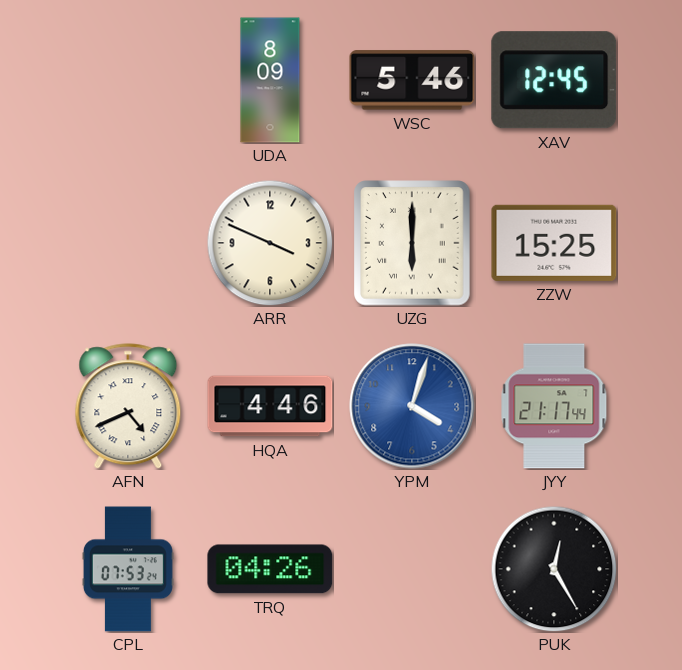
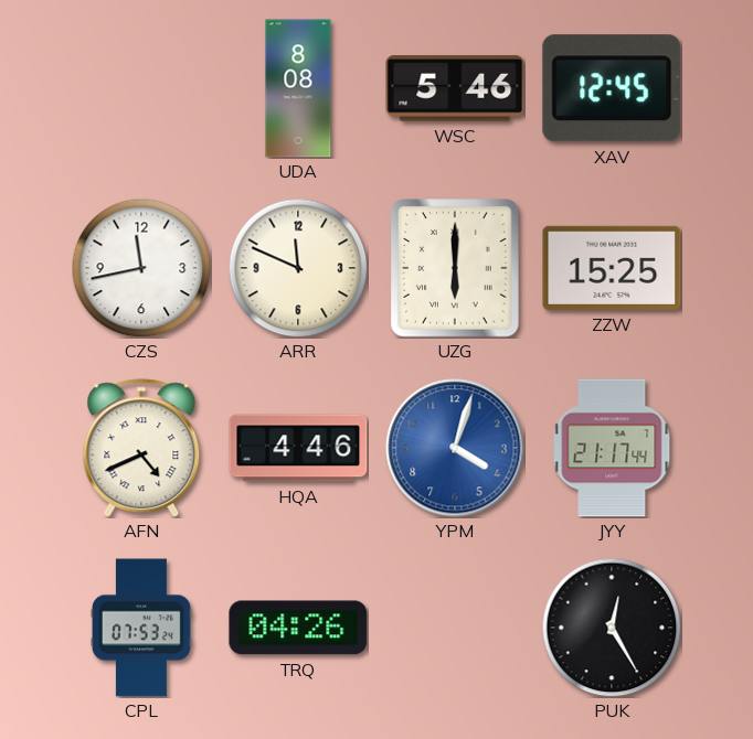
UDA: 8:09 -> 8:08 (298, 88)
CZS: none -> 11:43 (141, 268)
ARR: 3:49 -> 11:49 (298, 268)
